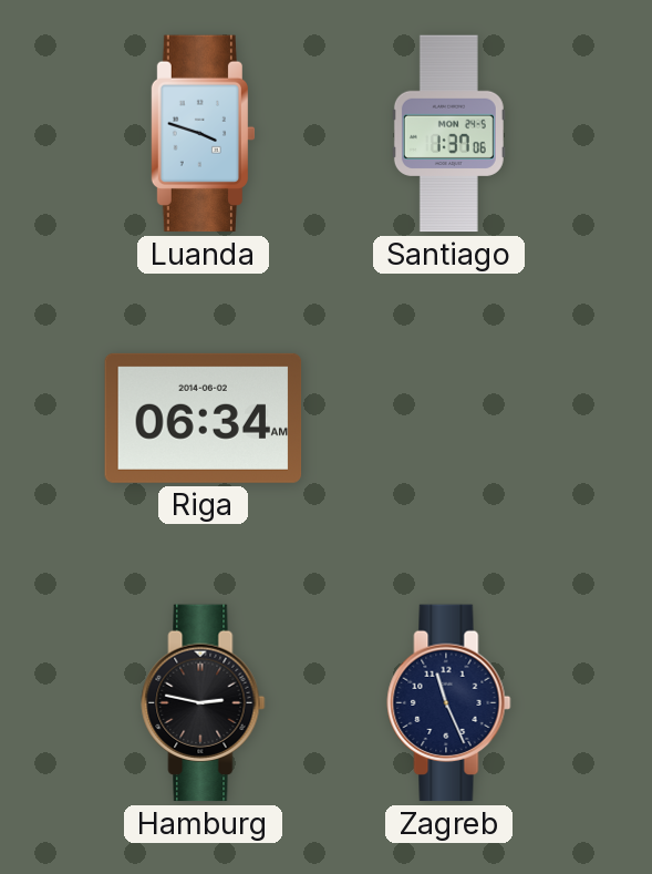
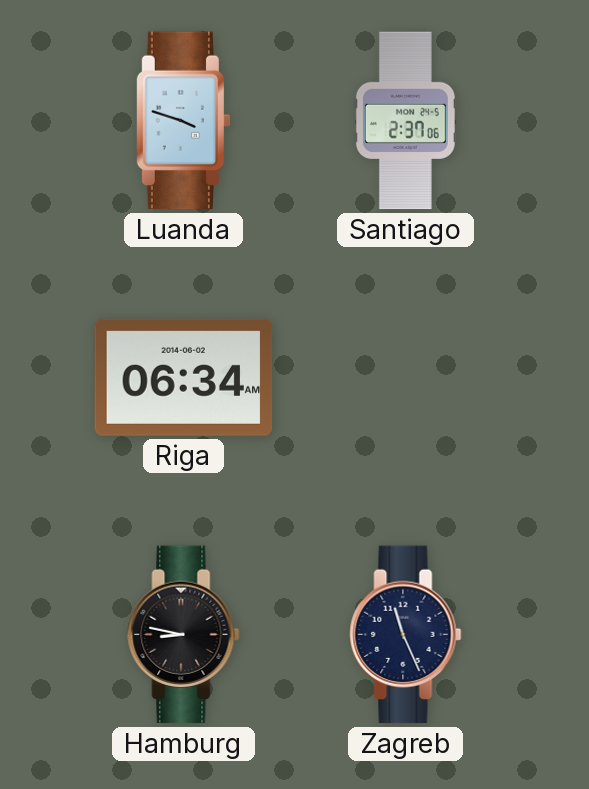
Santiago: 1:37 -> 2:37 (405, 121)
Hamburg: 2:47 -> 8:47 (184, 635)
